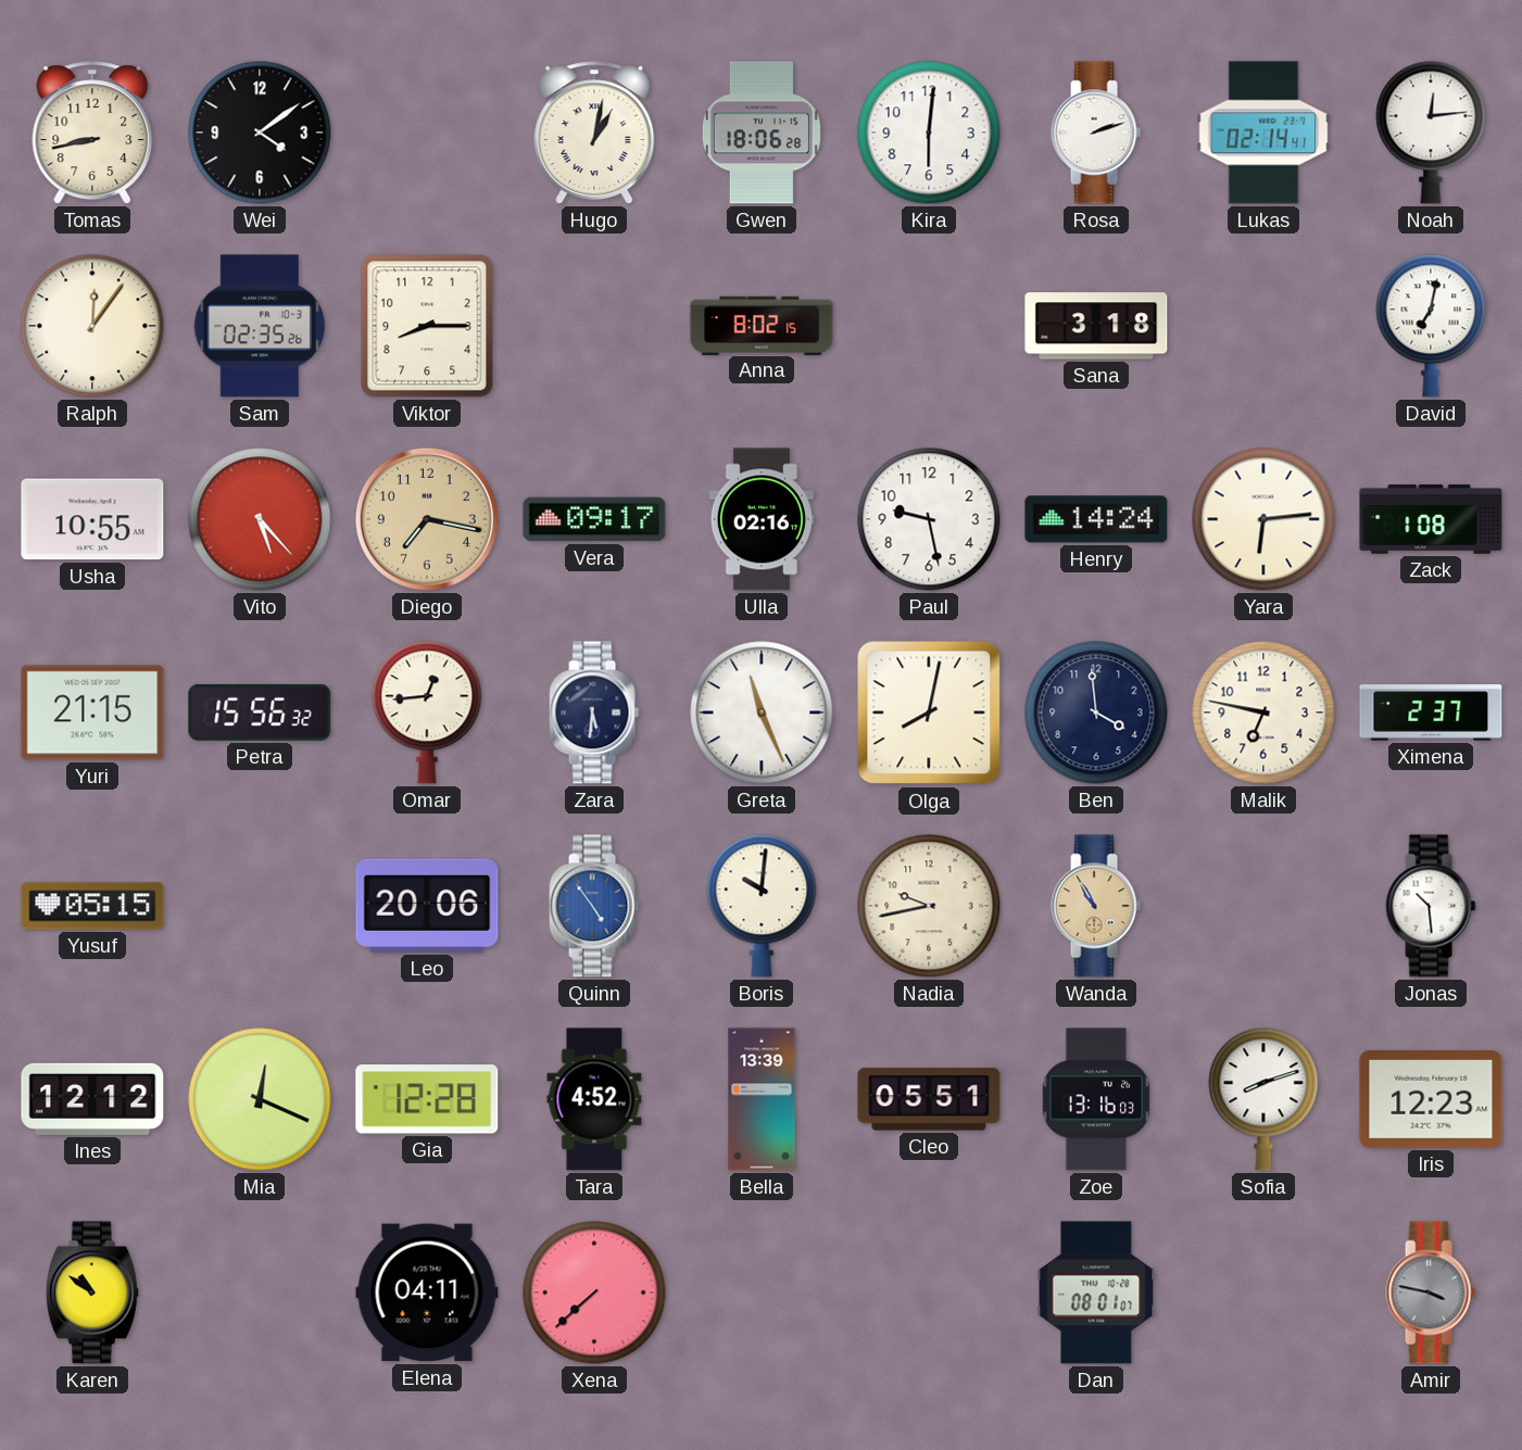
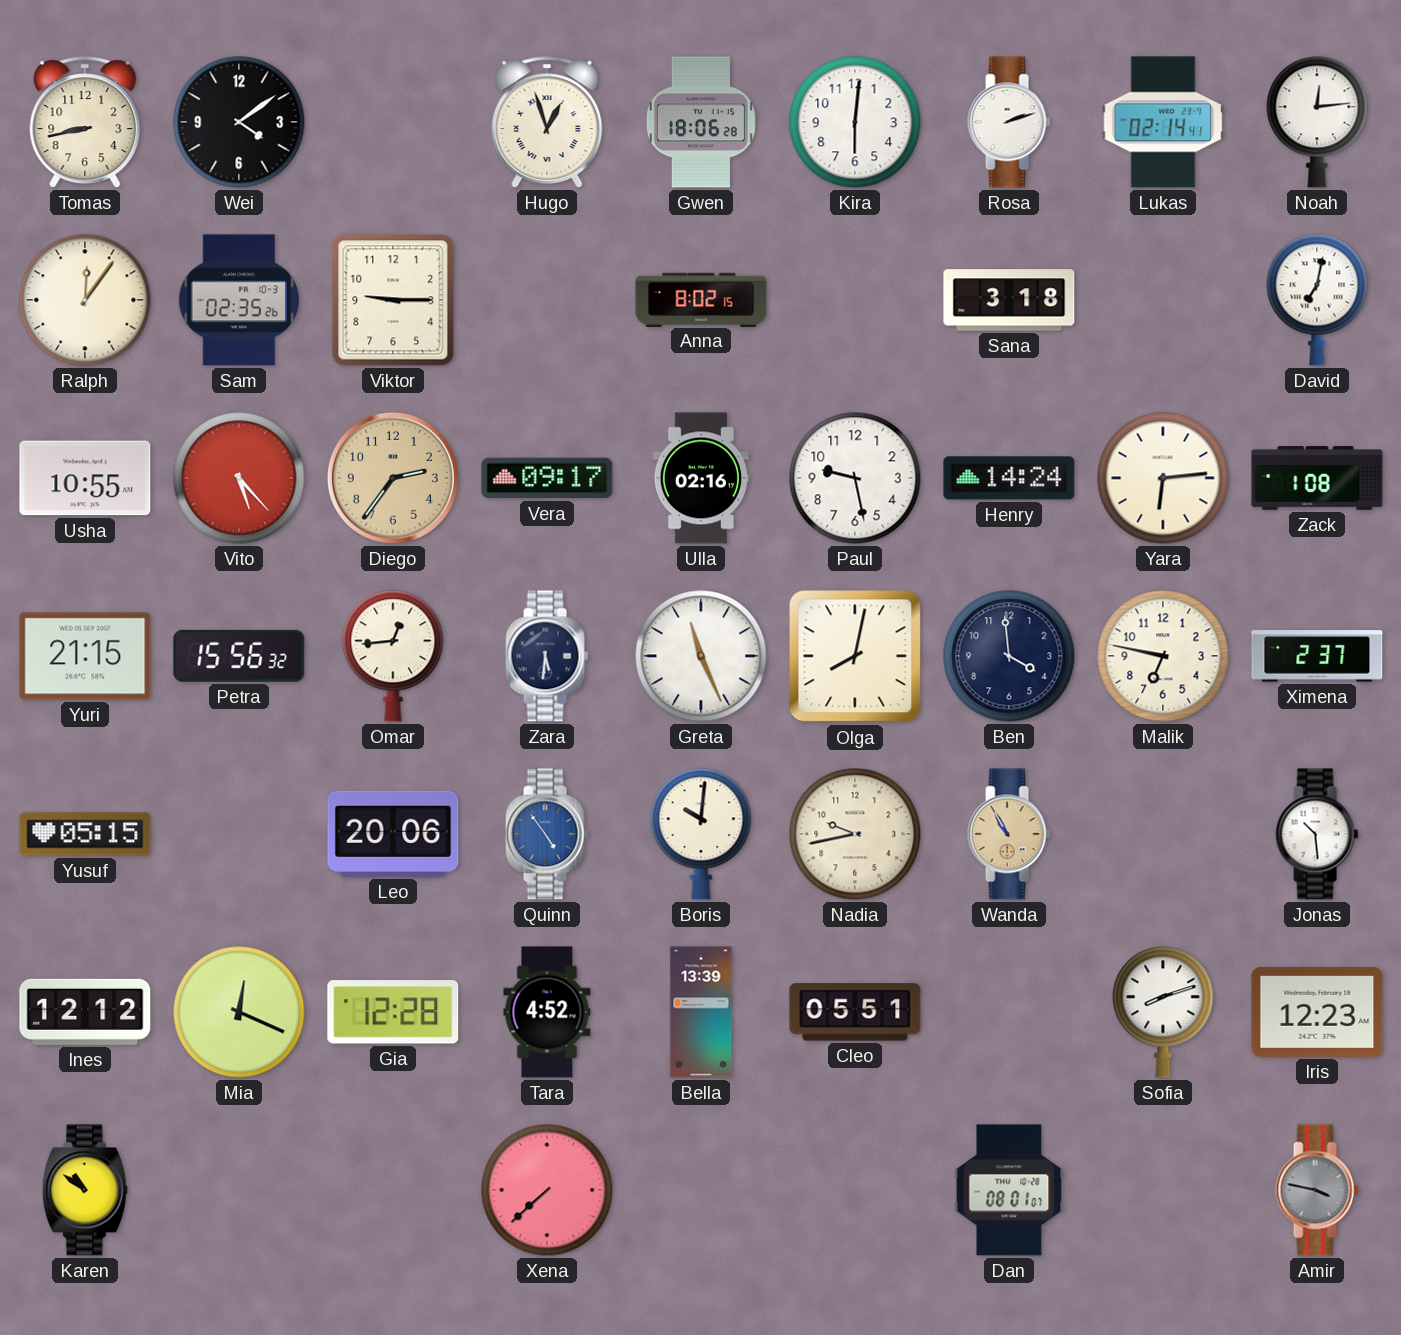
Hugo: 1:02 -> 12:57 (547, 122)
Viktor: 8:15 -> 9:15 (393, 300)
Diego: 7:17 -> 2:36 (393, 478)
Zoe: 13:16 -> none (1096, 1099)
Elena: 04:11 -> none (427, 1293)
